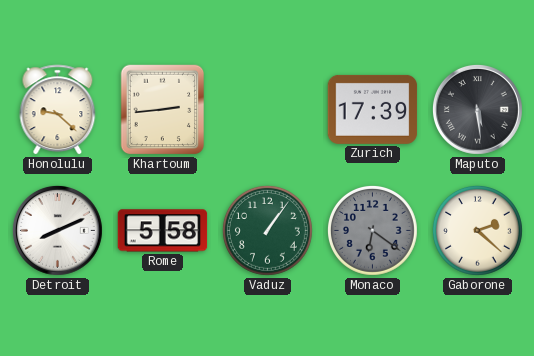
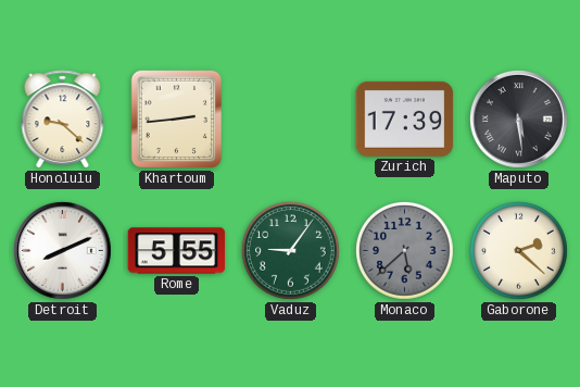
Rome: 5:58 -> 5:55 (177, 251)
Vaduz: 1:06 -> 9:06 (290, 250)
Monaco: 6:21 -> 5:38 (404, 250)
